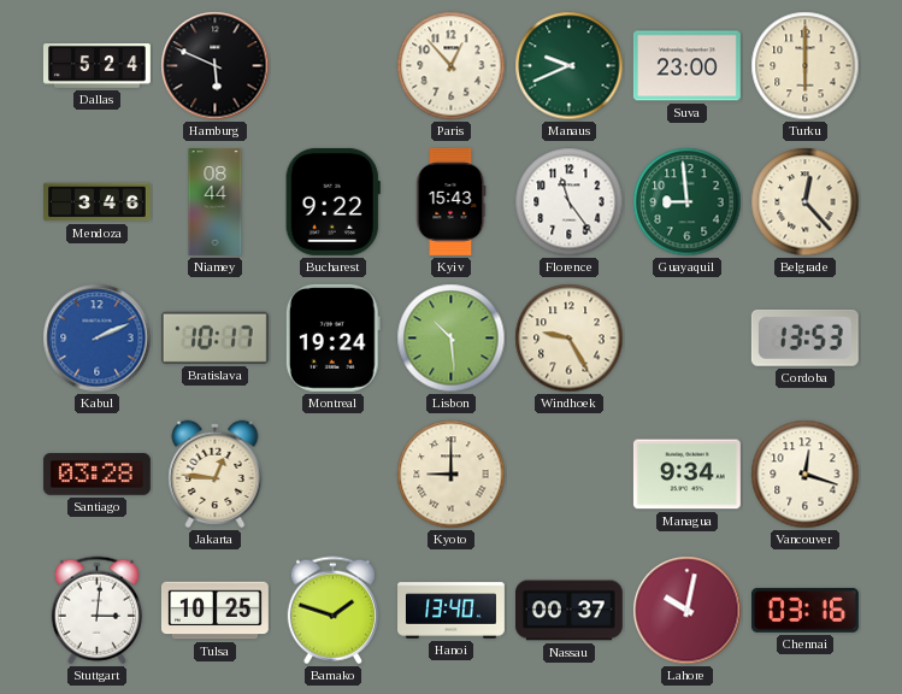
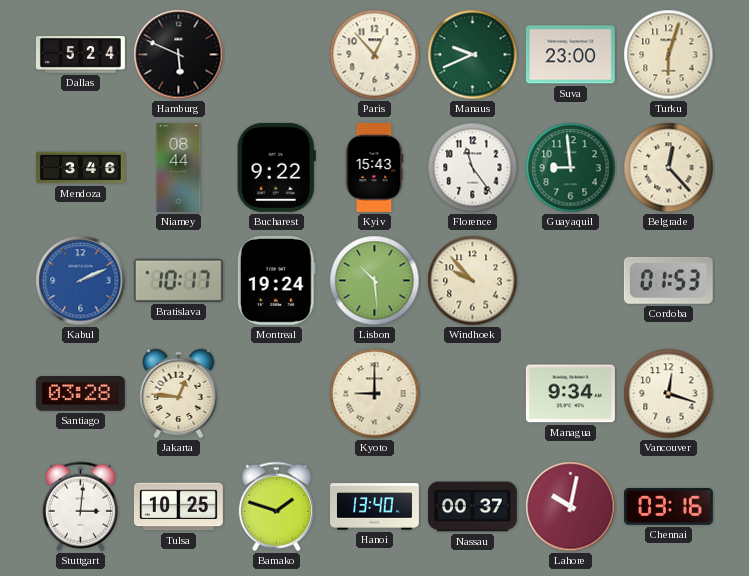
Turku: 6:00 -> 6:03 (669, 55)
Windhoek: 9:25 -> 9:53 (473, 281)
Cordoba: 13:53 -> 01:53 (668, 280)
